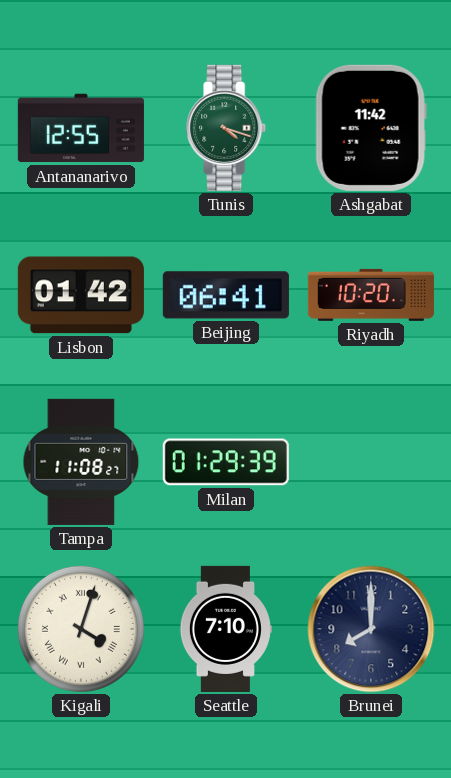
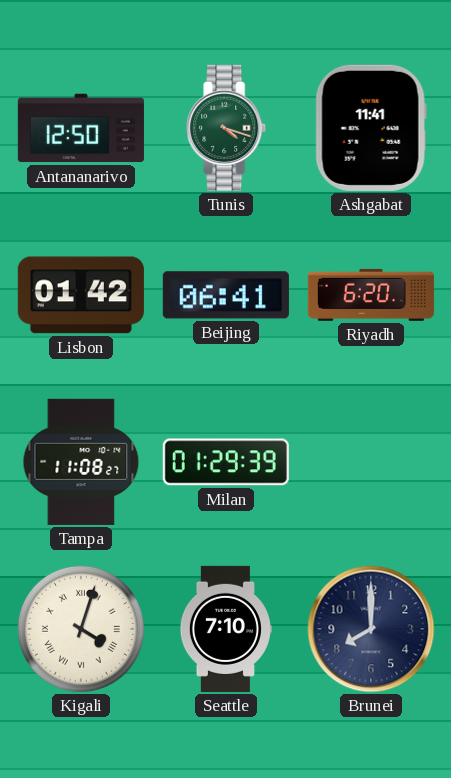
Antananarivo: 12:55 -> 12:50 (81, 128)
Ashgabat: 11:42 -> 11:41 (371, 128)
Riyadh: 10:20 -> 6:20 (371, 295)
